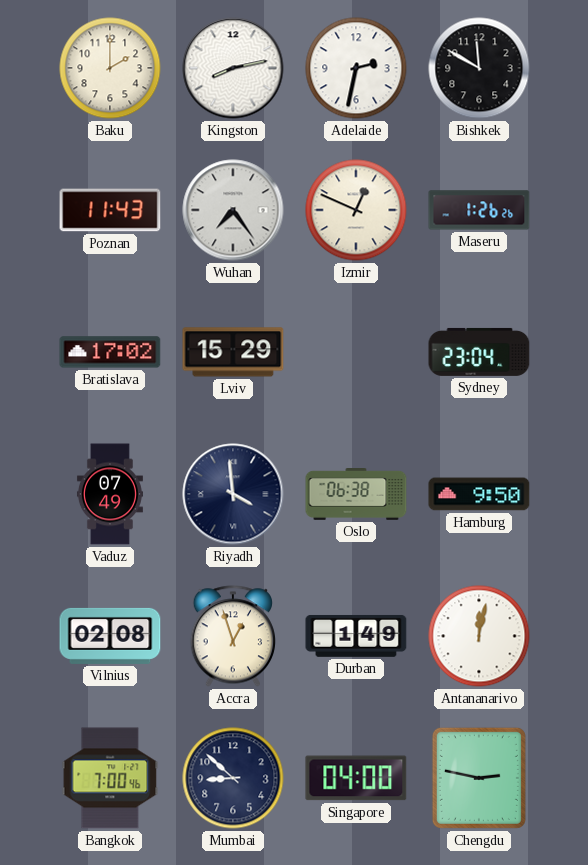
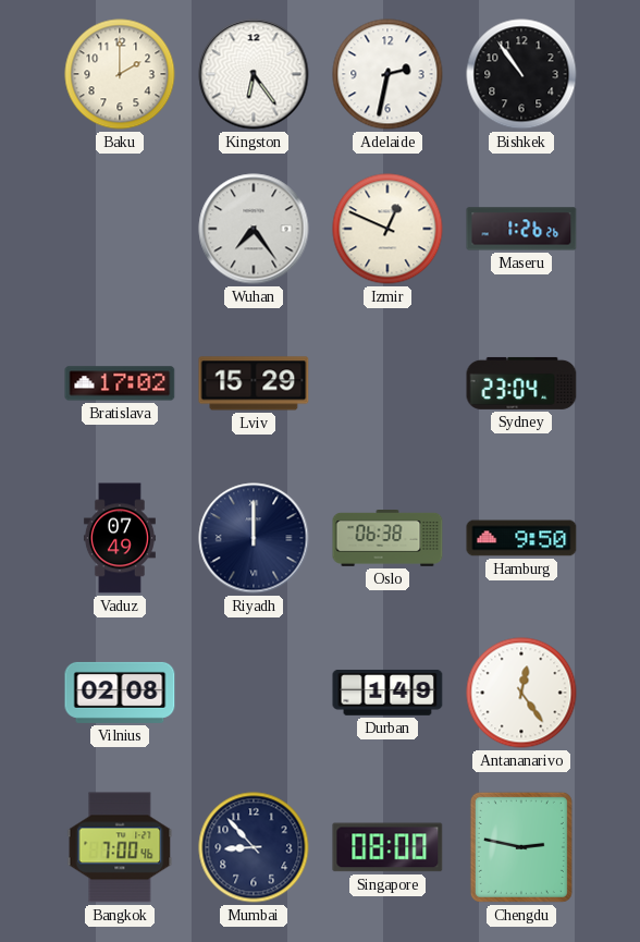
Kingston: 8:13 -> 6:24 (254, 74)
Bishkek: 11:50 -> 10:54 (521, 74)
Poznan: 11:43 -> none (110, 210)
Riyadh: 3:59 -> 12:00 (254, 538)
Accra: 12:57 -> none (232, 636)
Antananarivo: 12:02 -> 12:24 (521, 693)
Mumbai: 8:52 -> 8:53 (254, 847)
Singapore: 04:00 -> 08:00 (387, 847)
